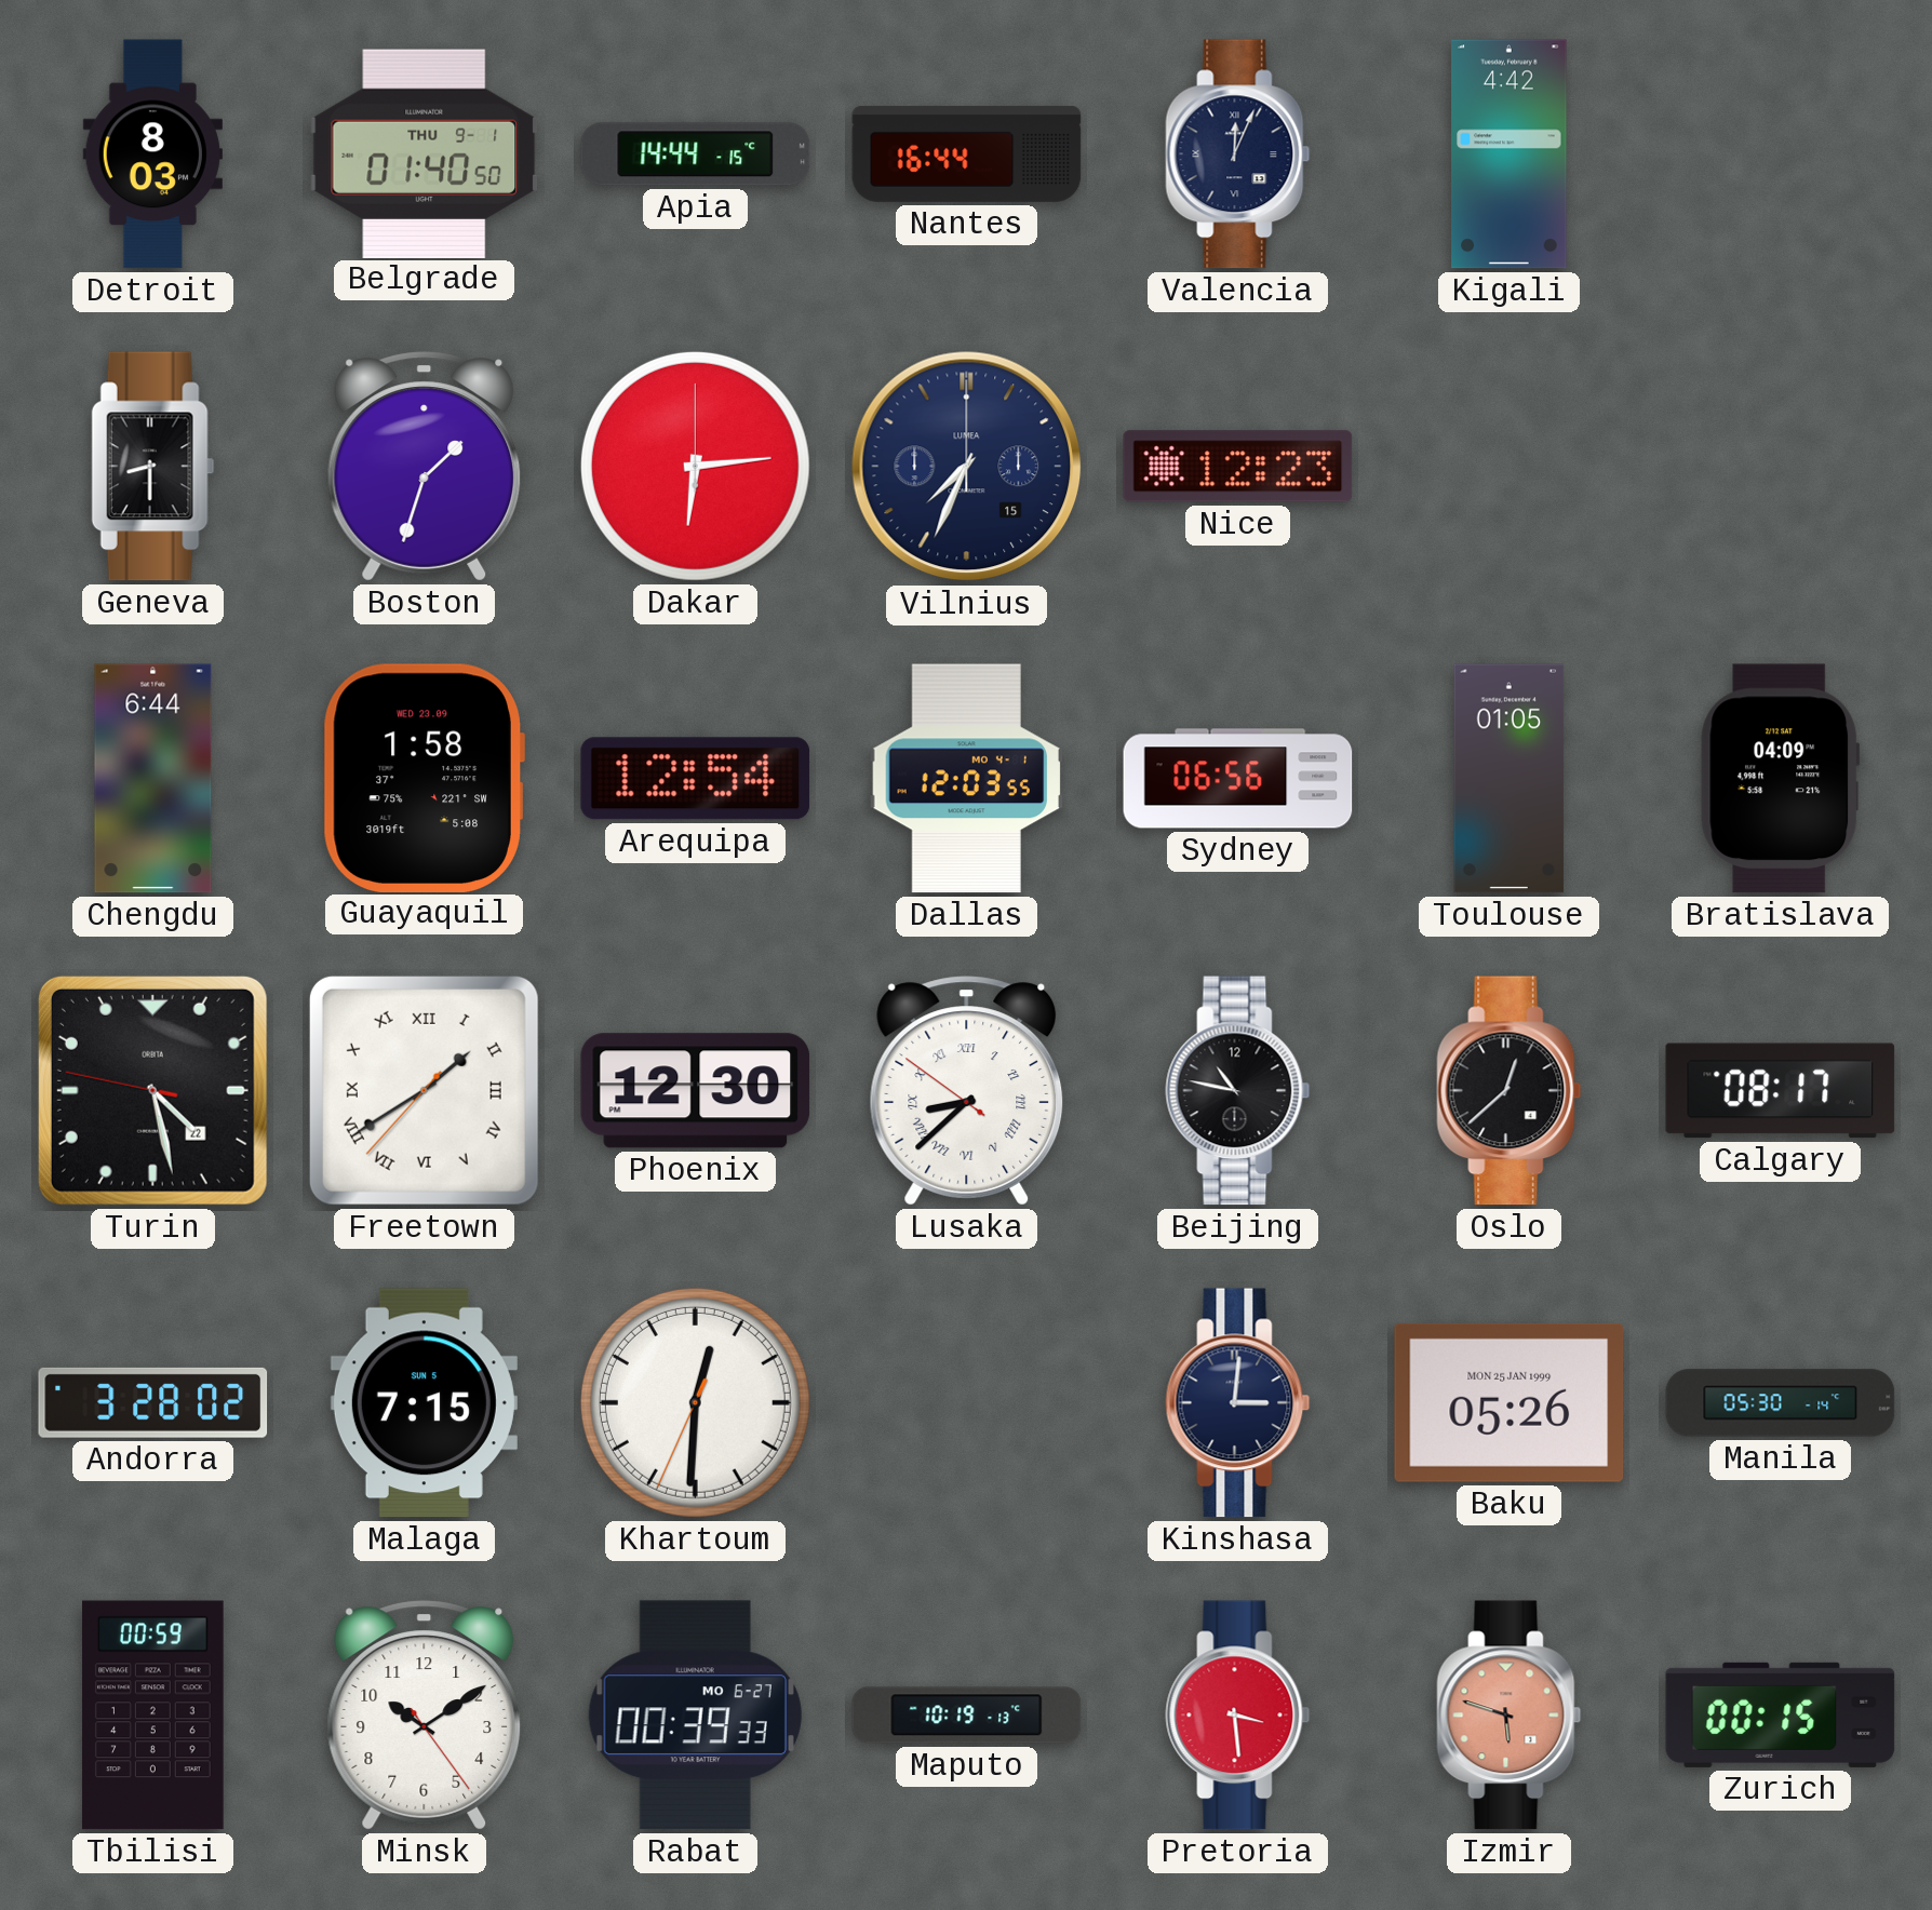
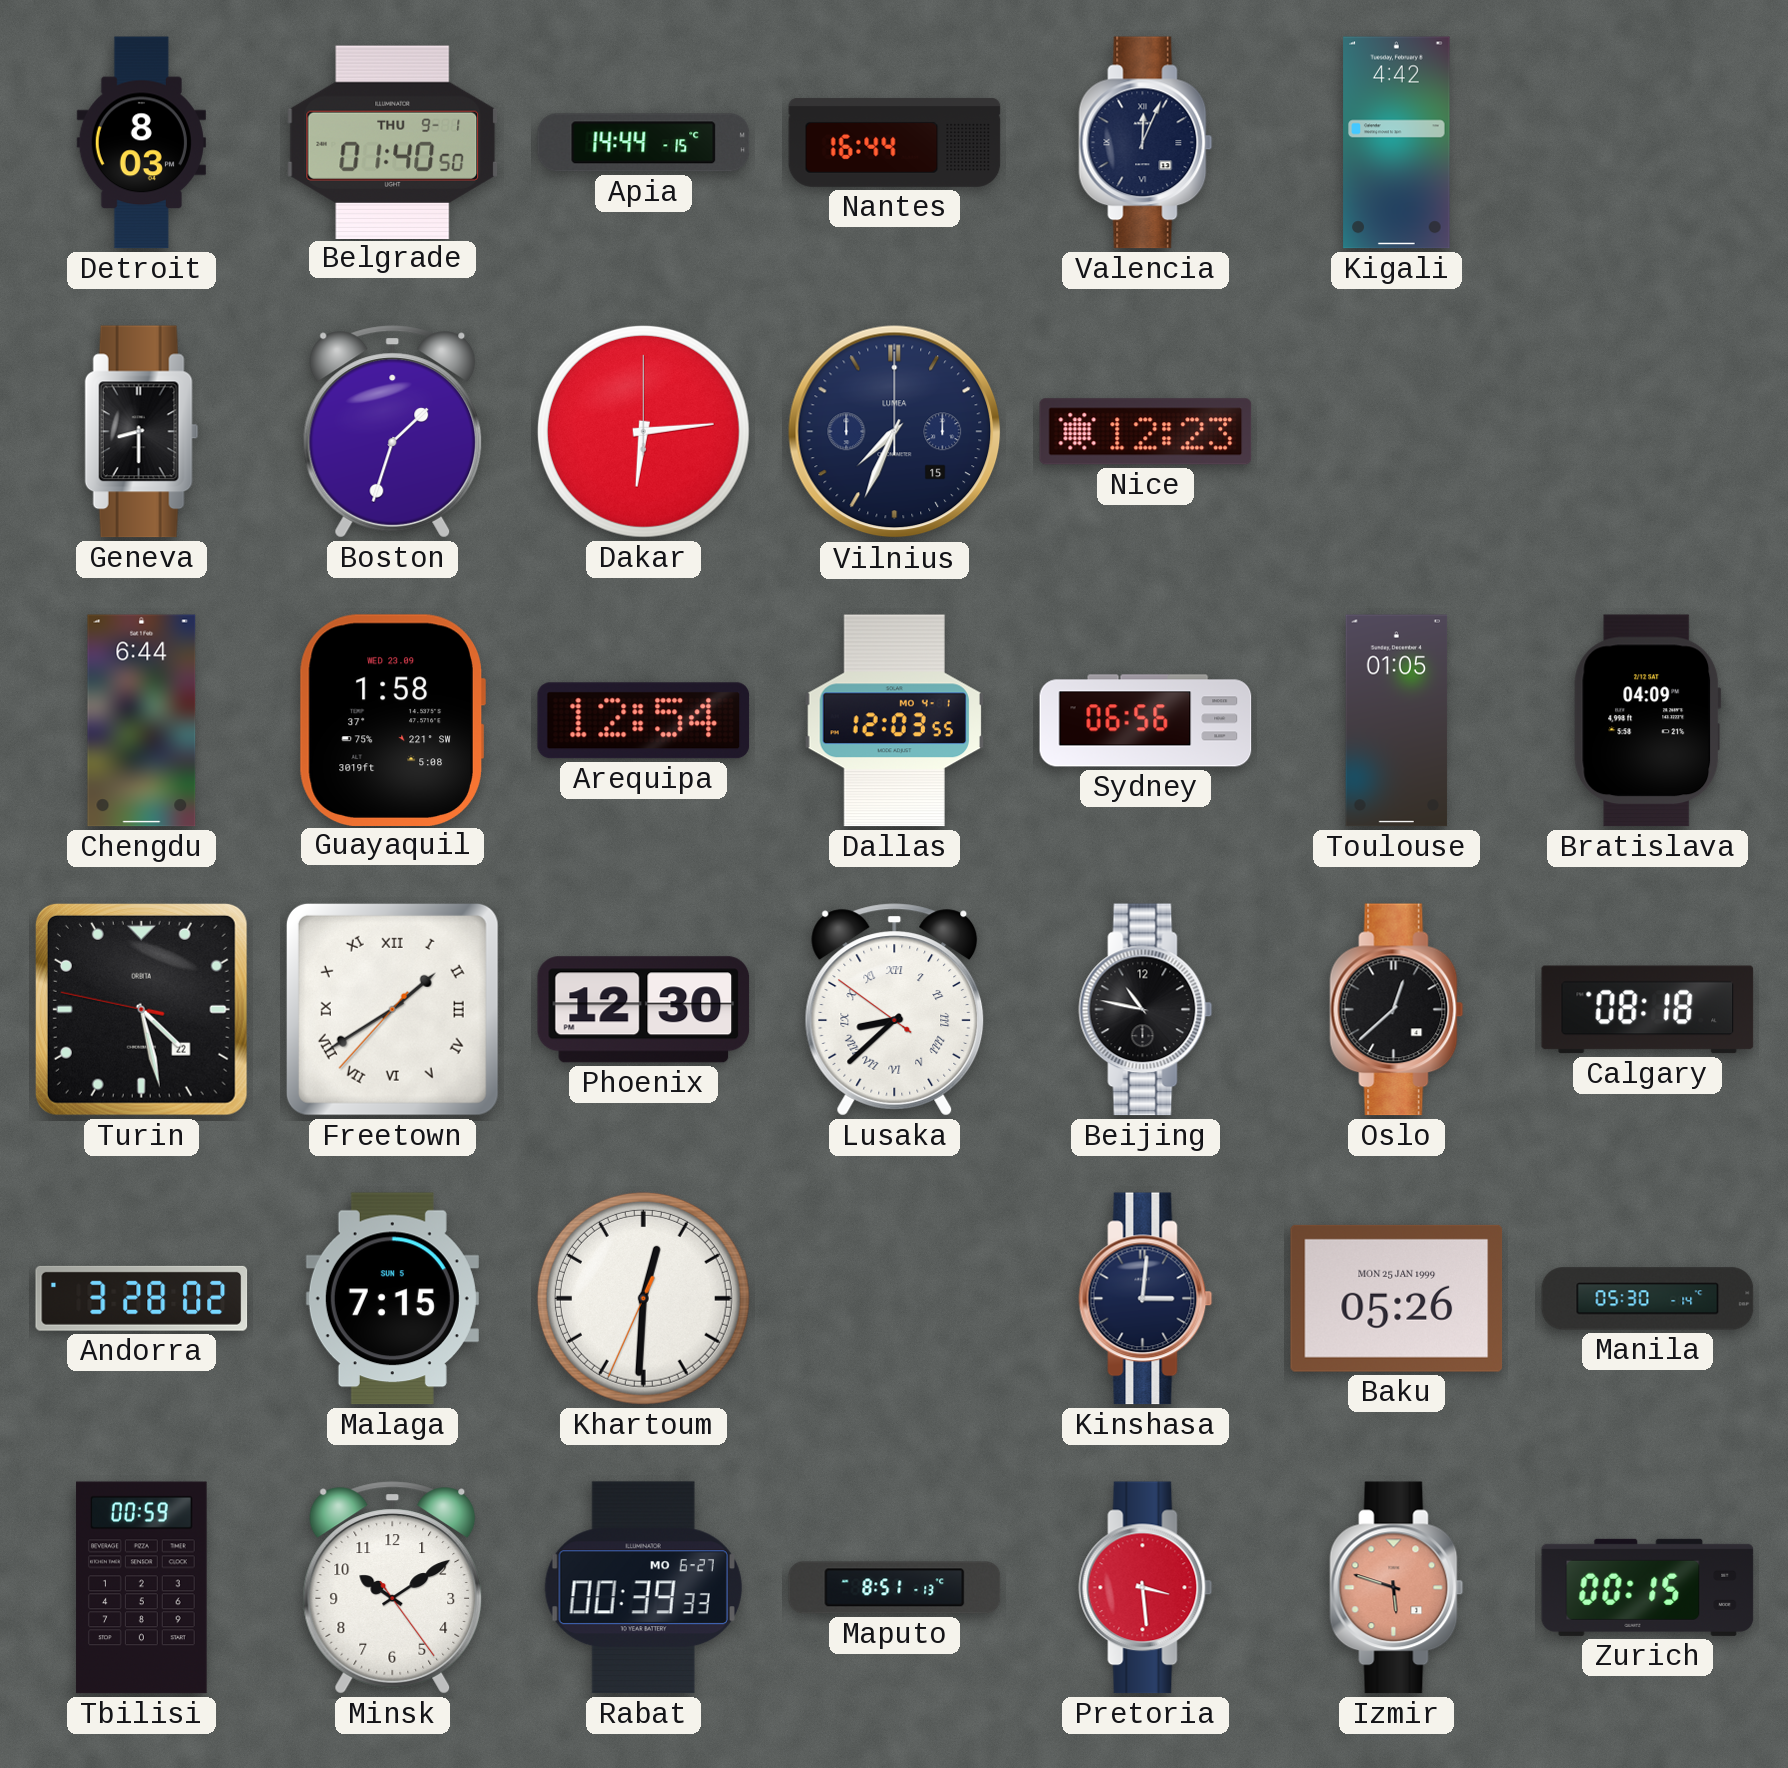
Calgary: 08:17 -> 08:18 (1648, 1010)
Maputo: 10:19 -> 8:51 (895, 1588)
